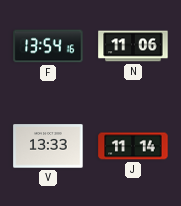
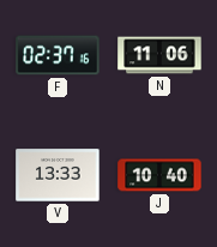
F: 13:54 -> 02:37 (58, 55)
J: 11:14 -> 10:40 (159, 175)
